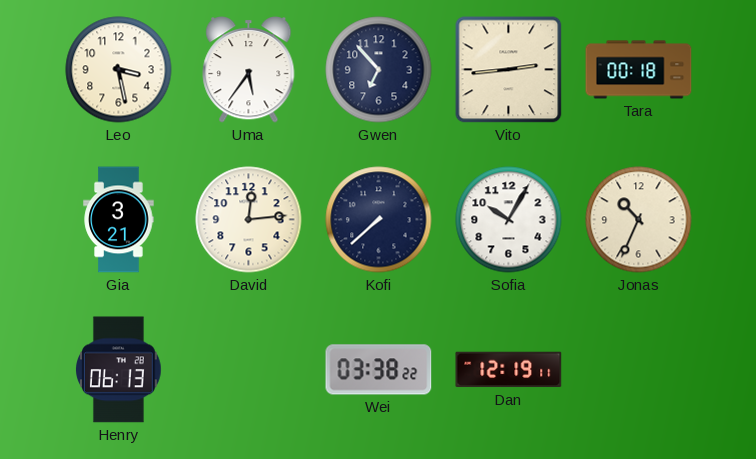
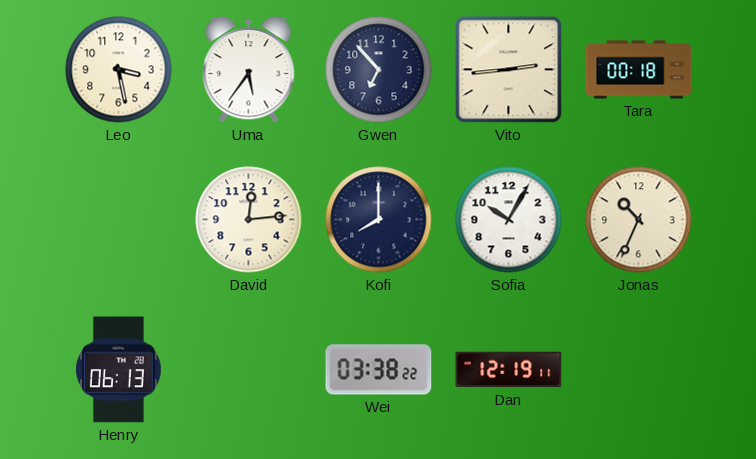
Gia: 3:21 -> none (119, 220)
Kofi: 7:38 -> 8:00 (379, 220)
